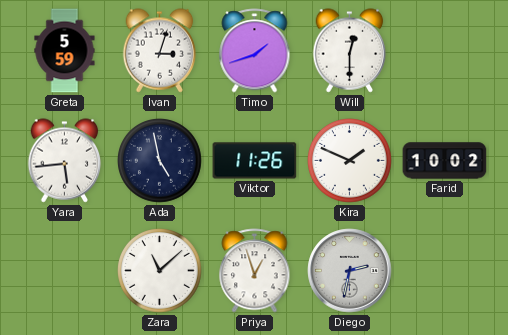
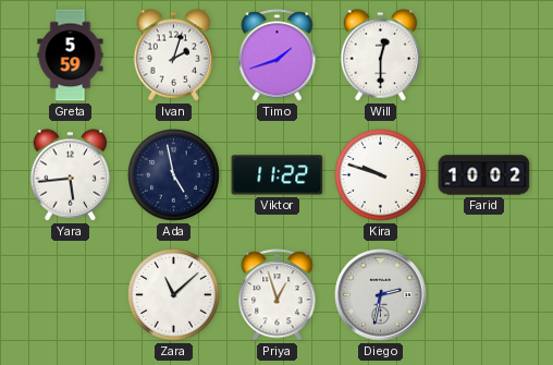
Ivan: 3:03 -> 2:03 (174, 56)
Viktor: 11:26 -> 11:22 (278, 175)
Kira: 1:49 -> 9:48 (381, 175)
